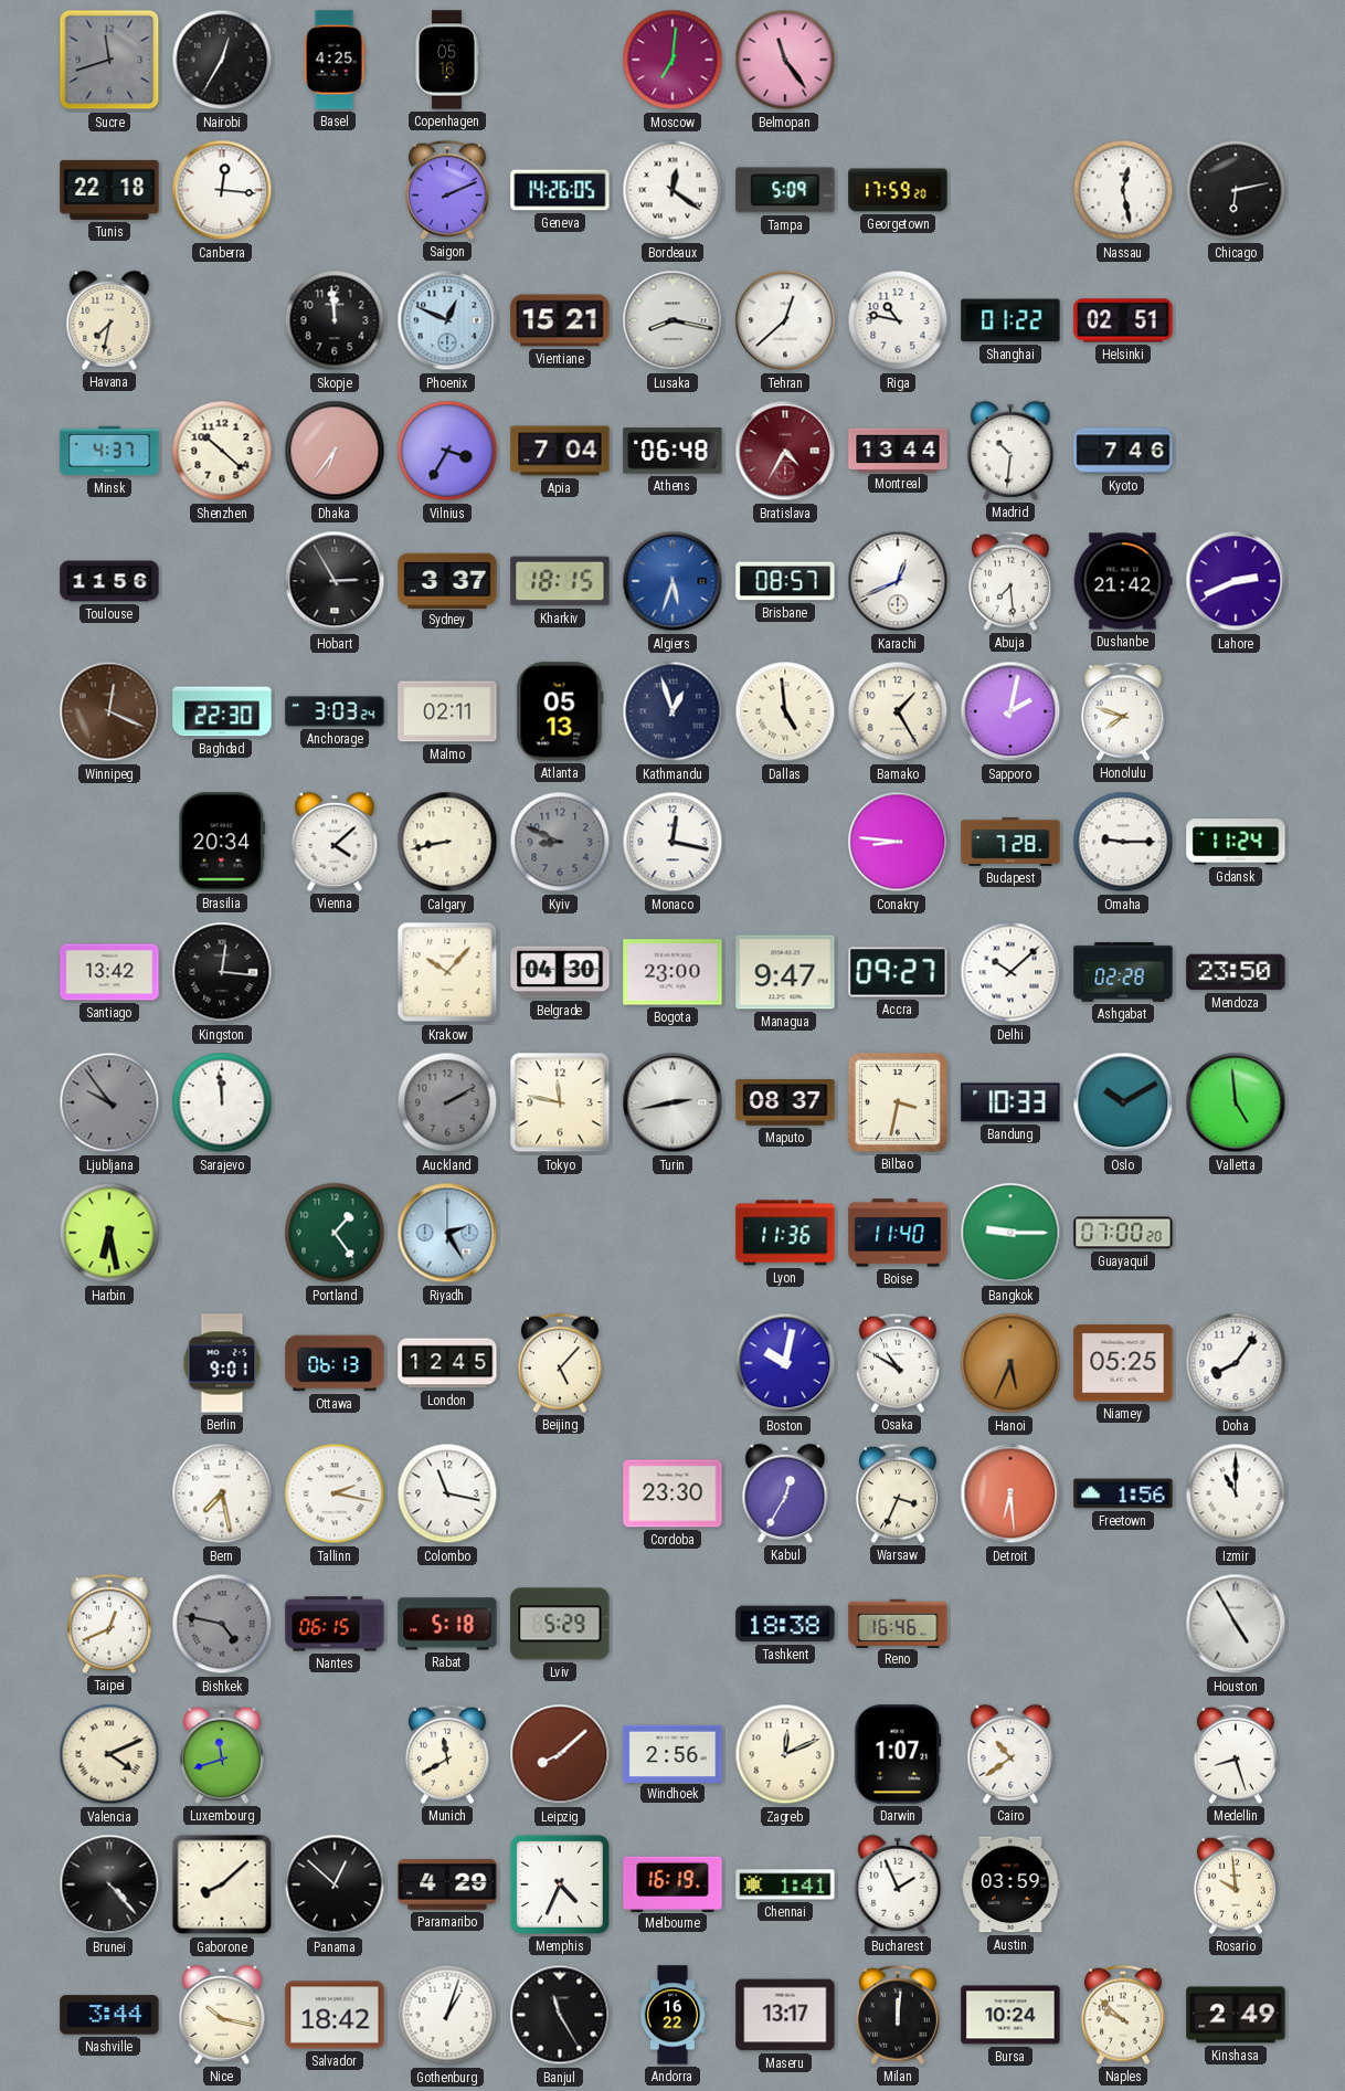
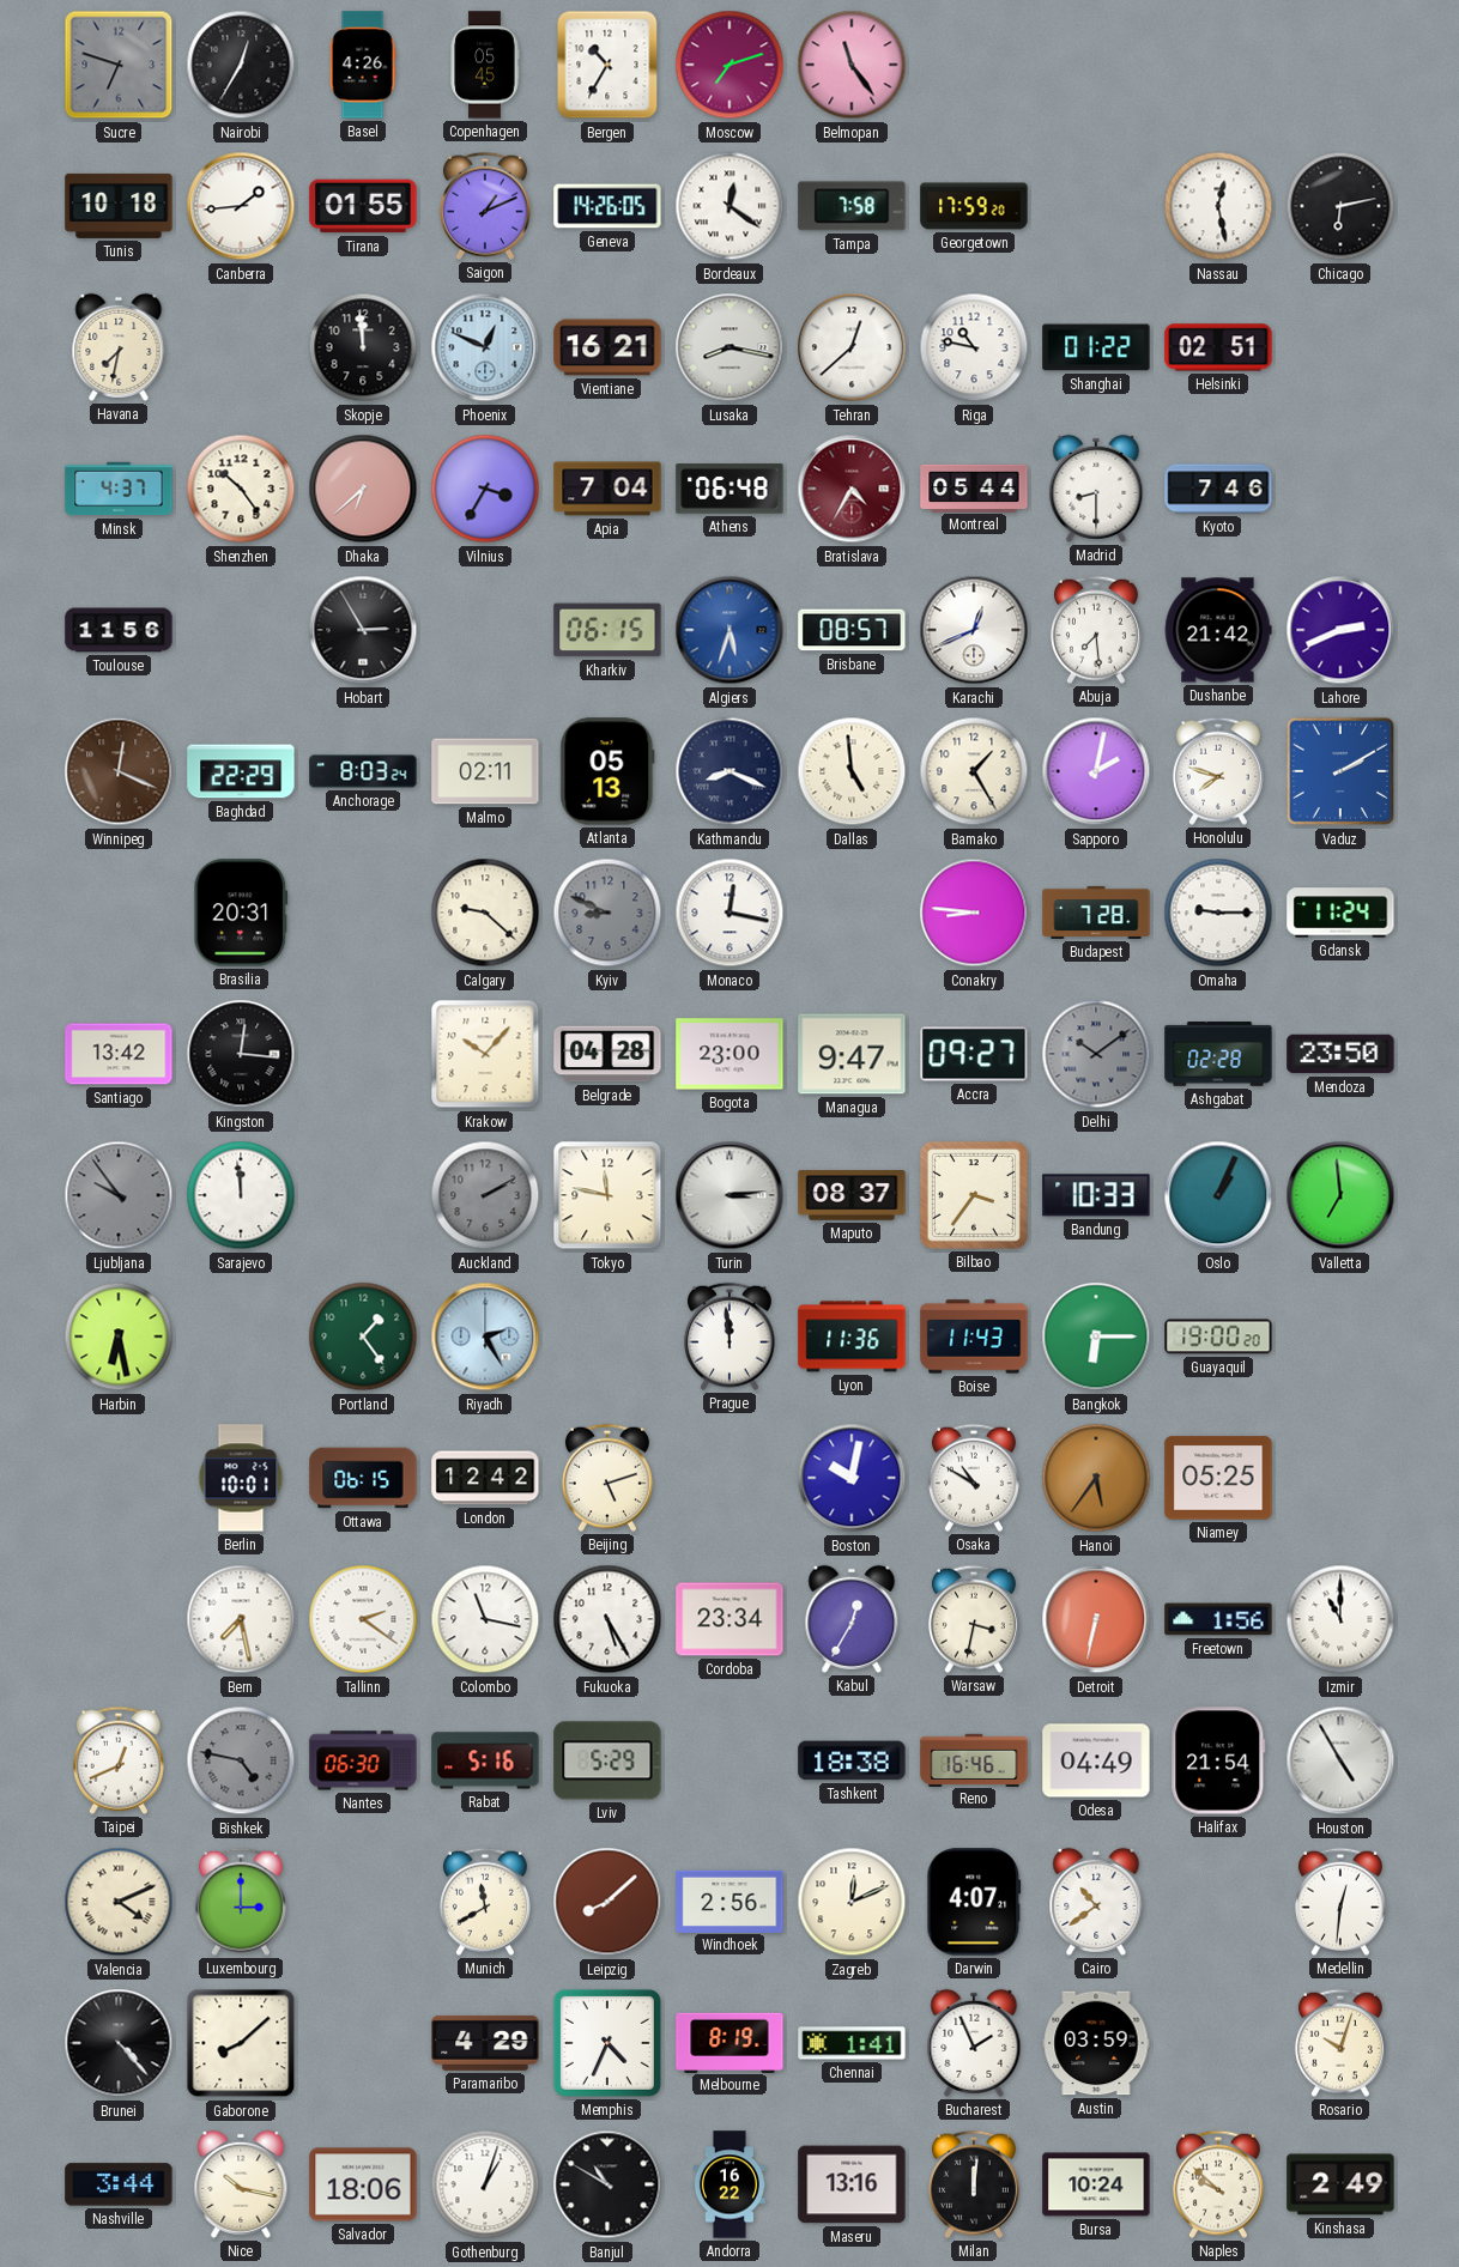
Sucre: 11:42 -> 6:48 (119, 65)
Basel: 4:25 -> 4:26 (363, 65)
Copenhagen: 05:16 -> 05:45 (485, 65)
Bergen: none -> 10:35 (607, 65)
Moscow: 7:01 -> 7:12 (729, 65)
Tunis: 22:18 -> 10:18 (119, 206)
Canberra: 12:16 -> 1:44 (241, 206)
Tirana: none -> 01:55 (363, 206)
Saigon: 2:11 -> 1:11 (485, 206)
Tampa: 5:09 -> 7:58 (852, 206)
Vientiane: 15:21 -> 16:21 (607, 347)
Shenzhen: 10:22 -> 10:24 (241, 489)
Dhaka: 6:36 -> 6:38 (363, 489)
Montreal: 13:44 -> 05:44 (974, 487)
Madrid: 10:31 -> 8:30 (1096, 489)
Sydney: 3:37 -> none (447, 580)
Kharkiv: 18:15 -> 06:15 (607, 630)
Baghdad: 22:30 -> 22:29 (241, 771)
Anchorage: 3:03 -> 8:03 (363, 771)
Kathmandu: 12:57 -> 8:19 (729, 771)
Vaduz: none -> 2:10 (1340, 771)
Brasilia: 20:34 -> 20:31 (241, 913)
Vienna: 4:08 -> none (335, 842)
Calgary: 8:43 -> 9:22 (485, 913)
Belgrade: 04:30 -> 04:28 (607, 1054)
Delhi: 10:08 -> 10:09 (1096, 1054)
Delhi dial: white -> grey (1096, 1054)
Turin: 2:43 -> 3:14 (729, 1195)
Bilbao: 3:32 -> 3:36 (974, 1195)
Oslo: 10:10 -> 1:04 (1218, 1195)
Valletta: 4:59 -> 6:59 (1340, 1195)
Prague: none -> 11:59 (729, 1336)
Boise: 11:40 -> 11:43 (974, 1336)
Bangkok: 9:15 -> 6:15 (1096, 1336)
Guayaquil: 07:00 -> 19:00 (1218, 1336)
Berlin: 9:01 -> 10:01 (241, 1478)
Ottawa: 06:13 -> 06:15 (363, 1478)
London: 12:45 -> 12:42 (485, 1478)
Beijing: 5:07 -> 5:12 (607, 1478)
Hanoi: 5:34 -> 5:36 (1096, 1478)
Doha: 8:06 -> none (1236, 1363)
Tallinn: 2:17 -> 2:21 (363, 1619)
Fukuoka: none -> 5:25 (607, 1619)
Cordoba: 23:30 -> 23:34 (729, 1619)
Warsaw: 3:34 -> 3:32 (974, 1619)
Detroit: 6:29 -> 6:32 (1096, 1619)
Nantes: 06:15 -> 06:30 (363, 1760)
Rabat: 5:18 -> 5:16 (485, 1760)
Odesa: none -> 04:49 (1096, 1760)
Halifax: none -> 21:54 (1218, 1760)
Luxembourg: 11:42 -> 3:00 (241, 1902)
Darwin: 1:07 -> 4:07 (974, 1902)
Medellin: 8:27 -> 12:31 (1340, 1902)
Panama: 12:52 -> none (335, 1884)
Melbourne: 16:19 -> 8:19 (729, 2042)
Rosario: 9:59 -> 10:03 (1340, 2043)
Salvador: 18:42 -> 18:06 (363, 2184)
Banjul: 11:25 -> 10:50 (607, 2184)
Maseru: 13:17 -> 13:16 (852, 2184)
